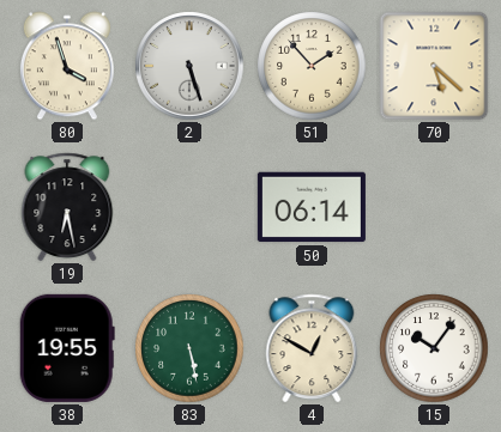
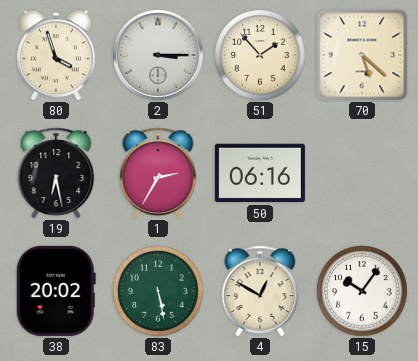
2: 5:27 -> 3:15 (158, 55)
1: none -> 2:35 (158, 173)
50: 06:14 -> 06:16 (260, 173)
38: 19:55 -> 20:02 (56, 291)
